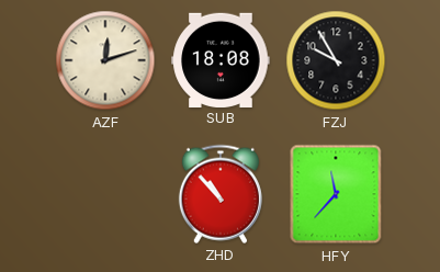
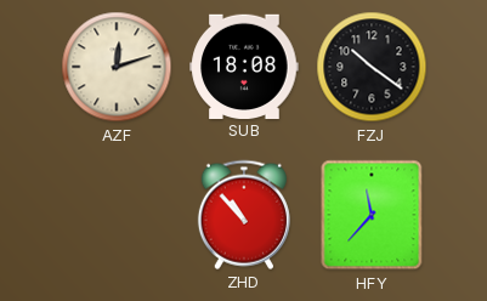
FZJ: 9:55 -> 10:21 (372, 67)
